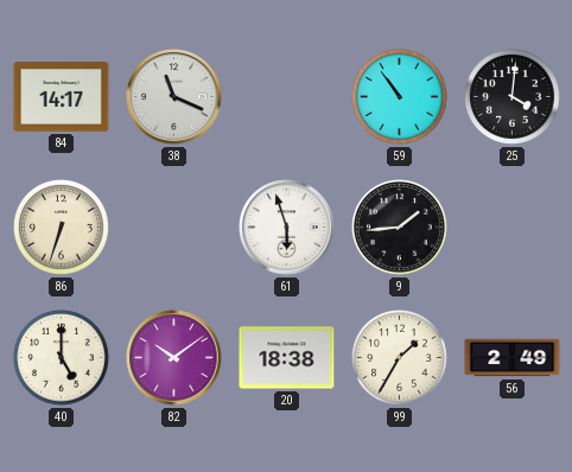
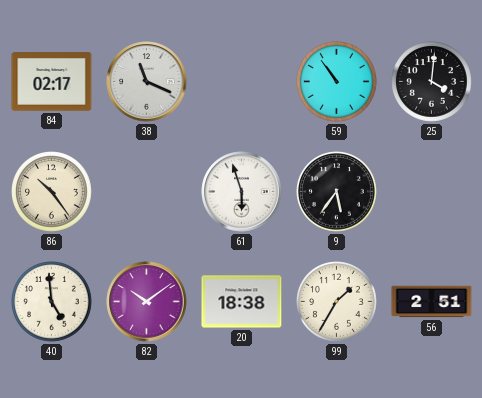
84: 14:17 -> 02:17 (52, 82)
86: 6:33 -> 10:24 (52, 192)
9: 1:44 -> 5:36 (337, 192)
40: 5:00 -> 4:59 (52, 302)
56: 2:49 -> 2:51 (432, 302)
